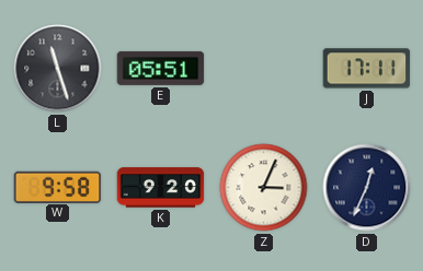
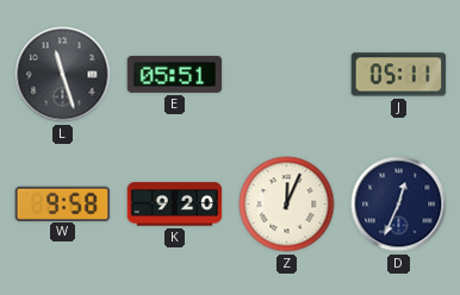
J: 17:11 -> 05:11 (399, 75)
Z: 3:04 -> 12:04 (287, 205)
